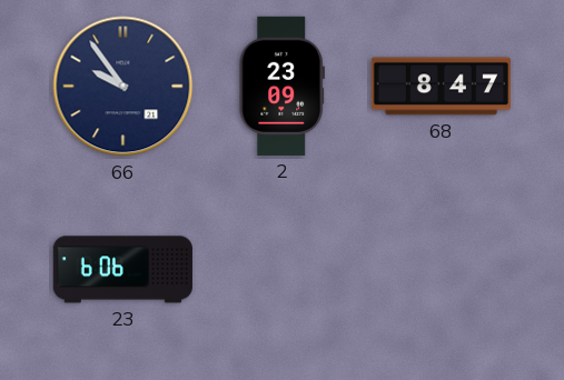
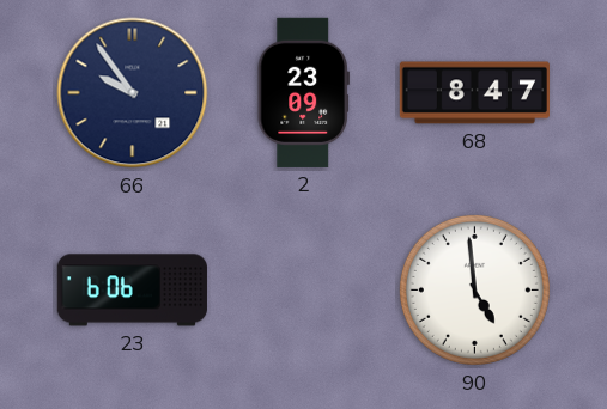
90: none -> 4:59 (474, 289)
